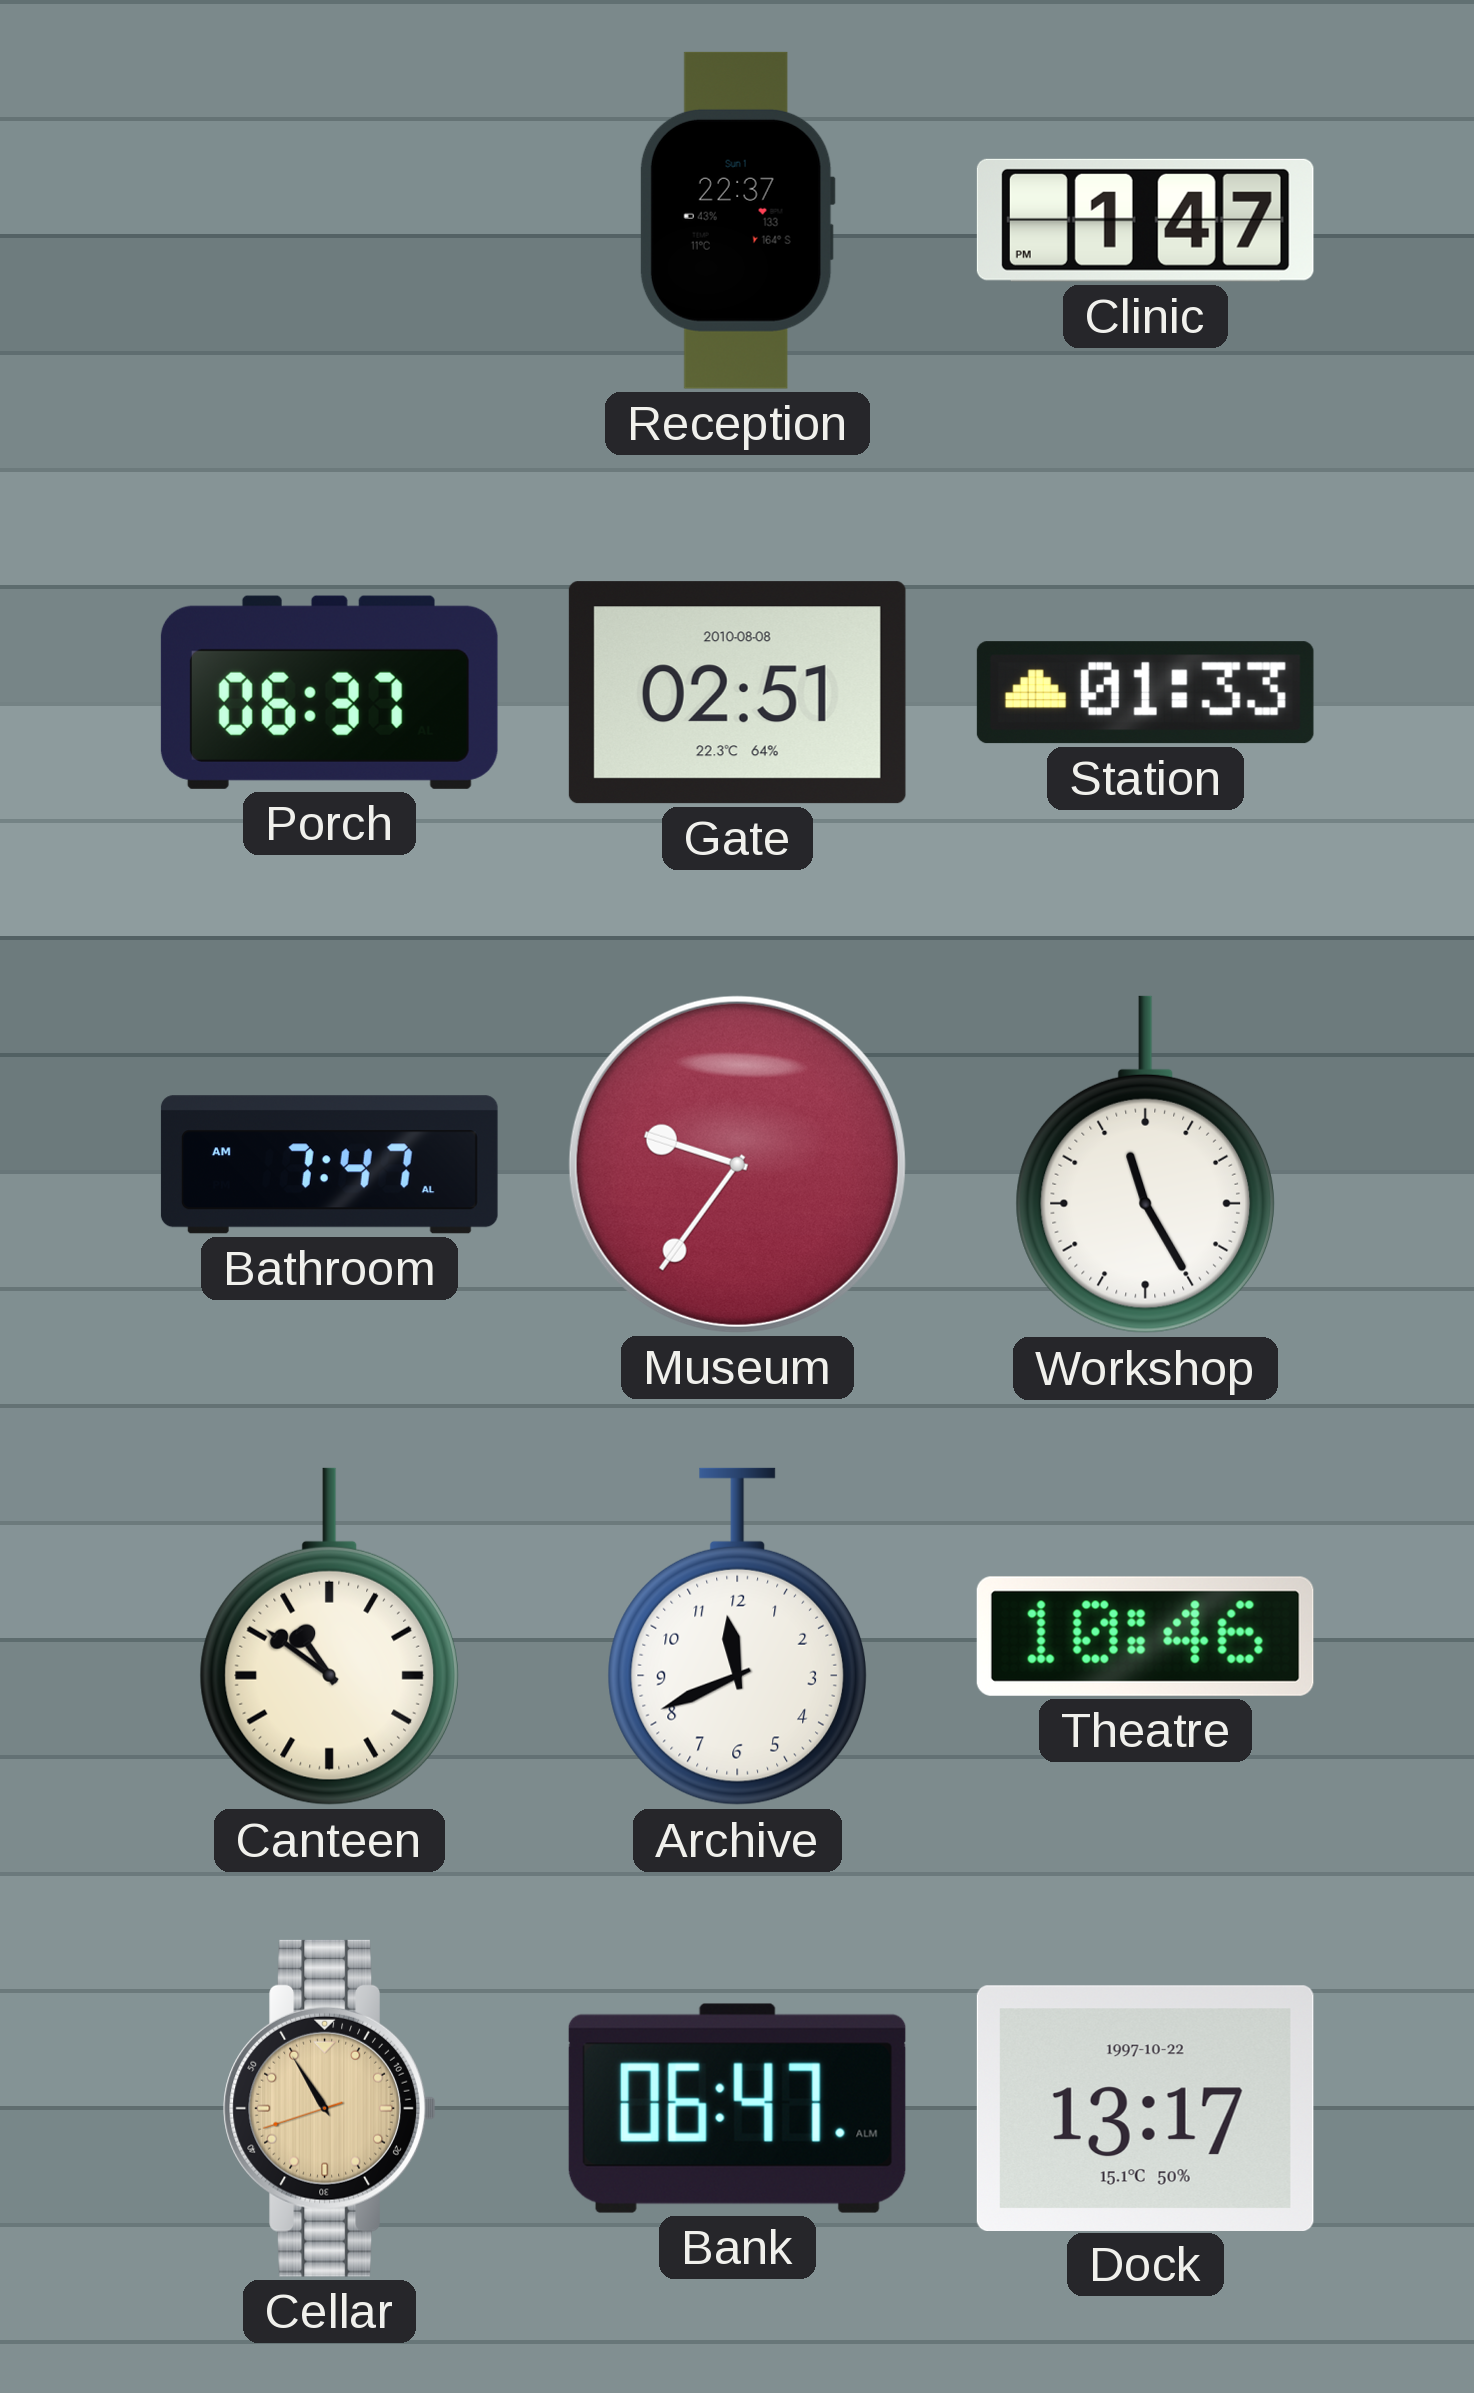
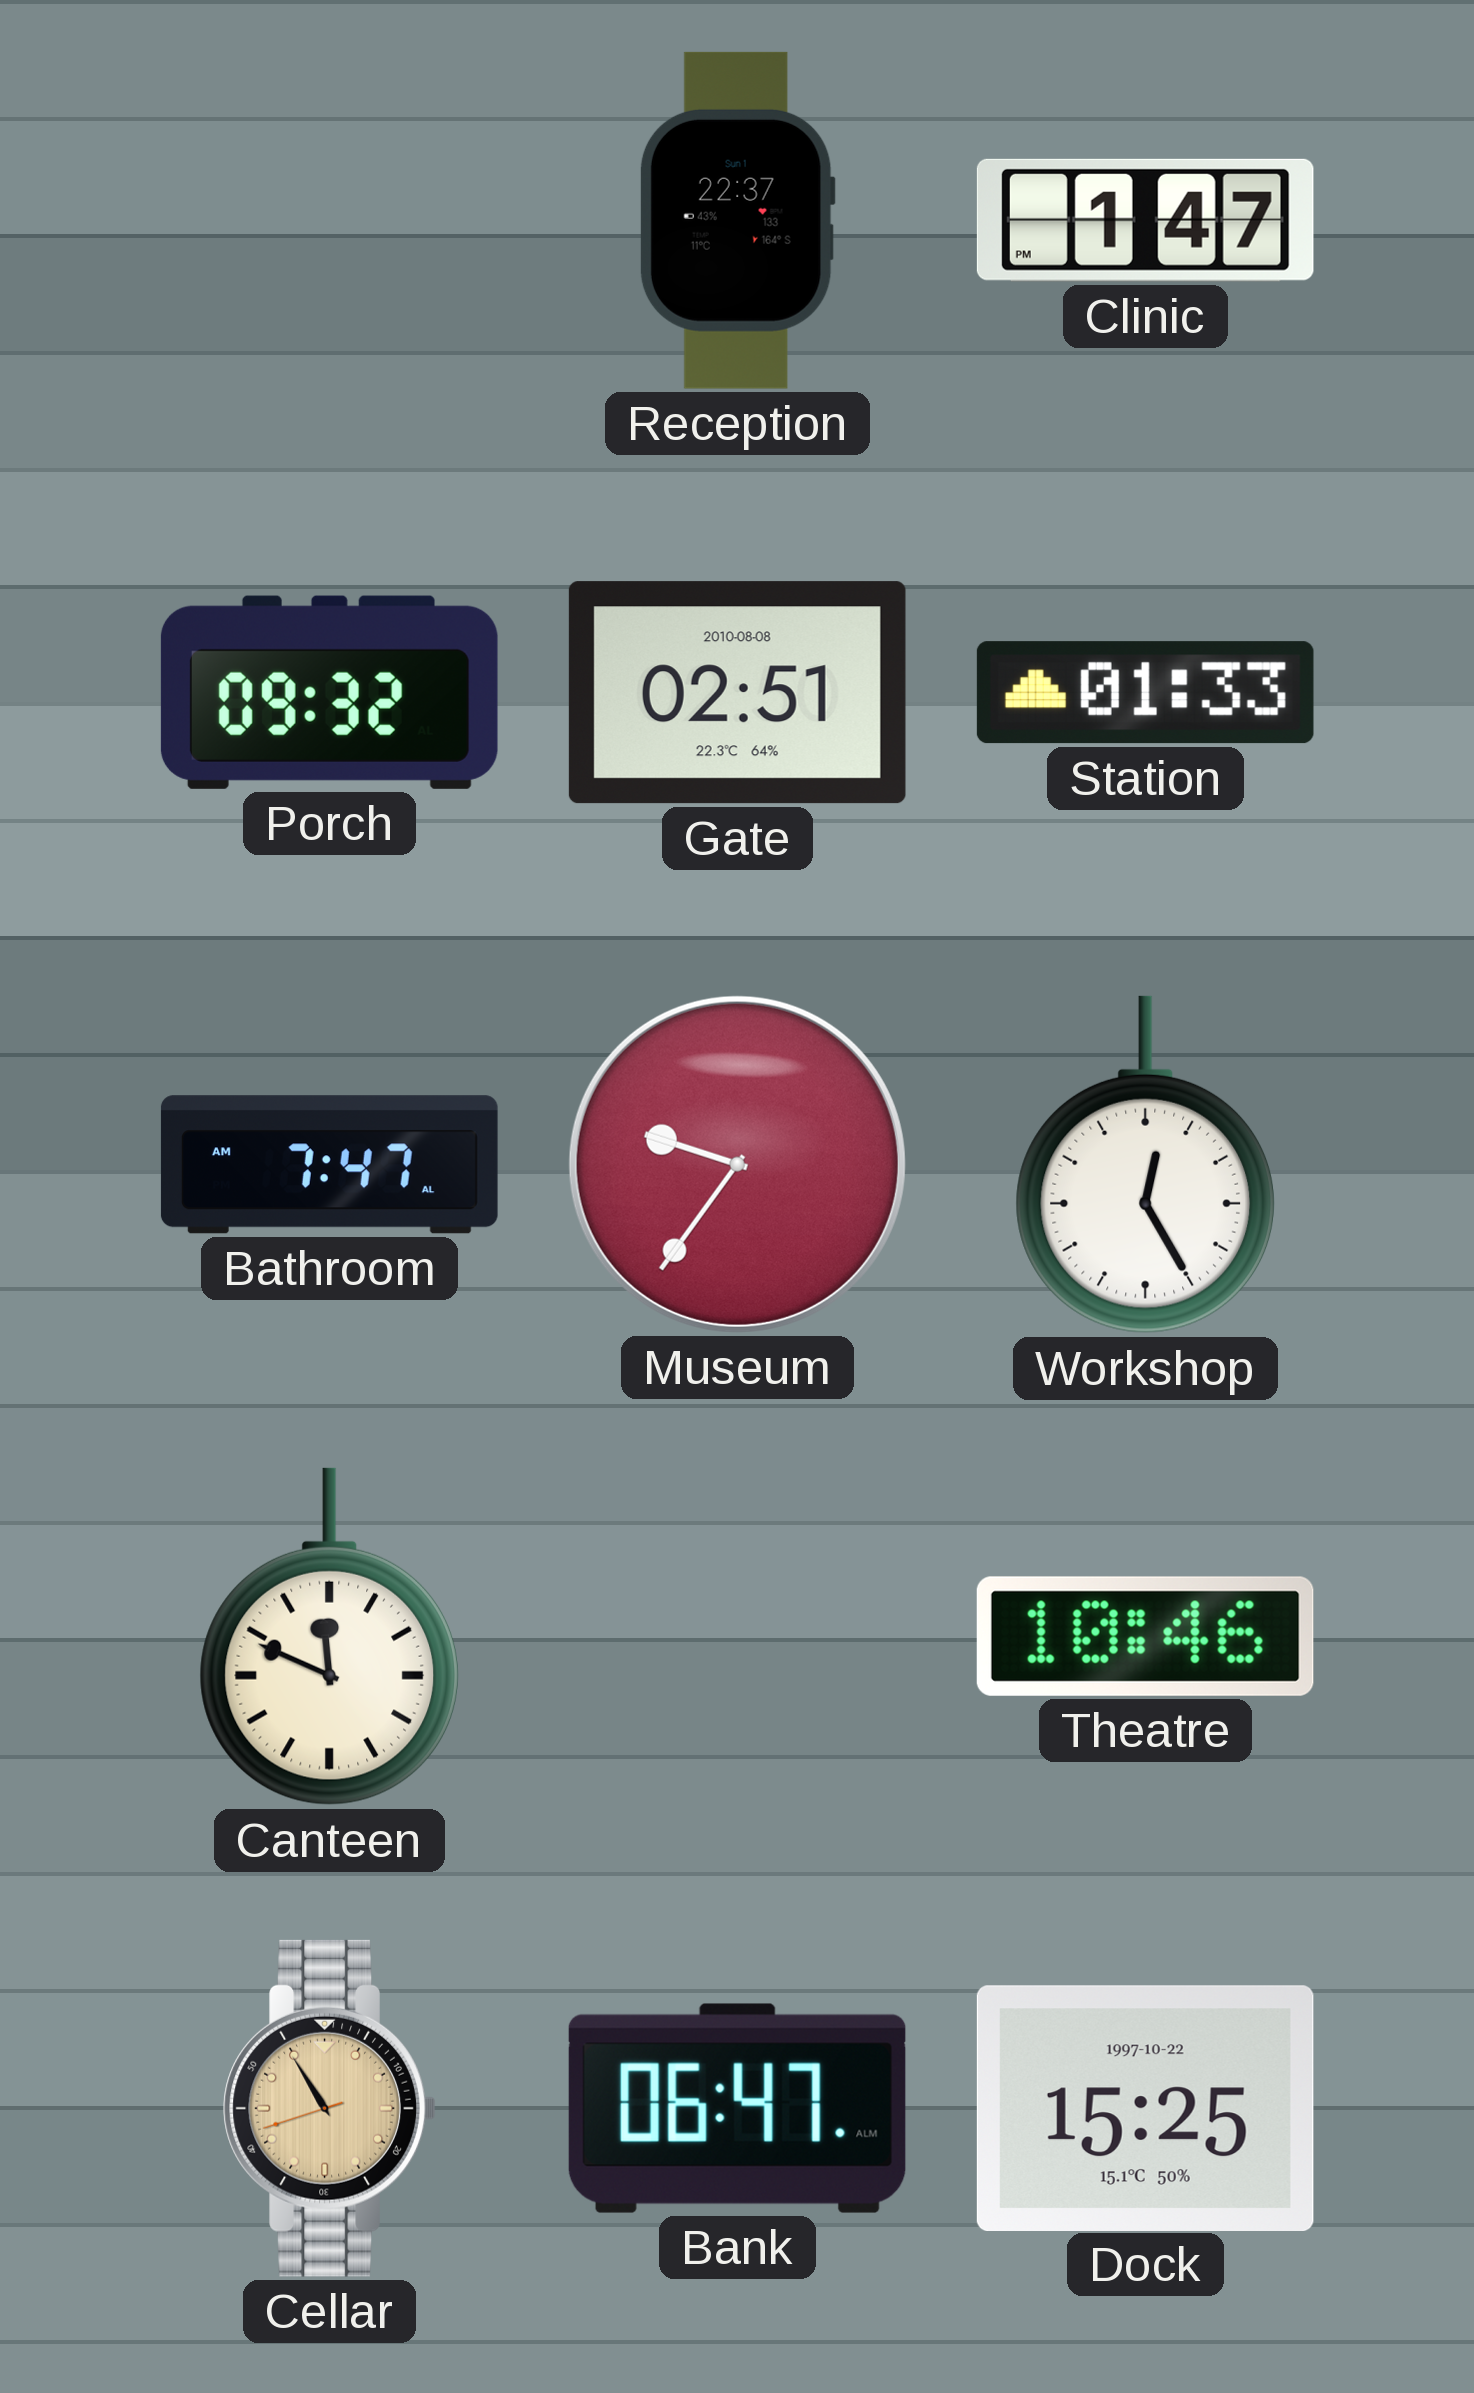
Porch: 06:37 -> 09:32 (329, 692)
Workshop: 11:25 -> 12:25 (1145, 1165)
Canteen: 10:51 -> 11:49 (329, 1637)
Archive: 11:41 -> none (737, 1637)
Dock: 13:17 -> 15:25 (1145, 2108)
